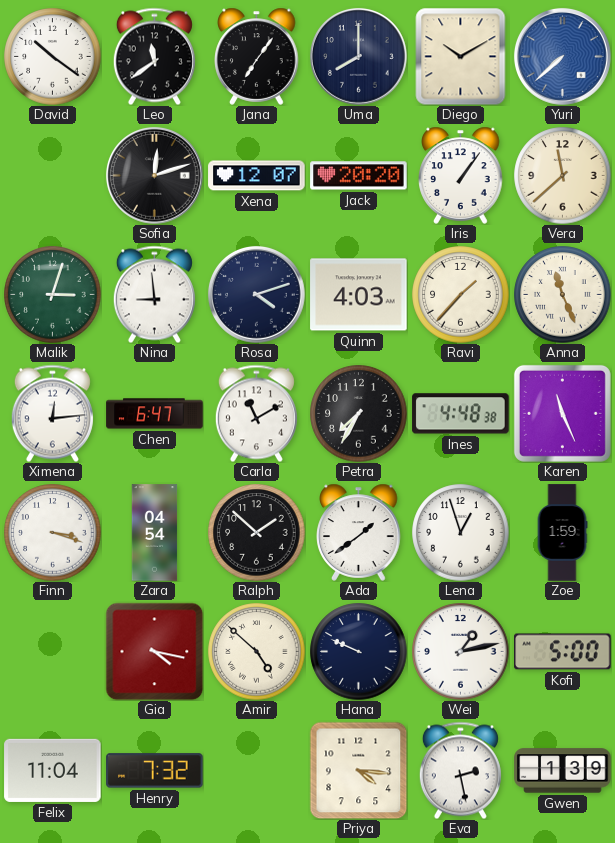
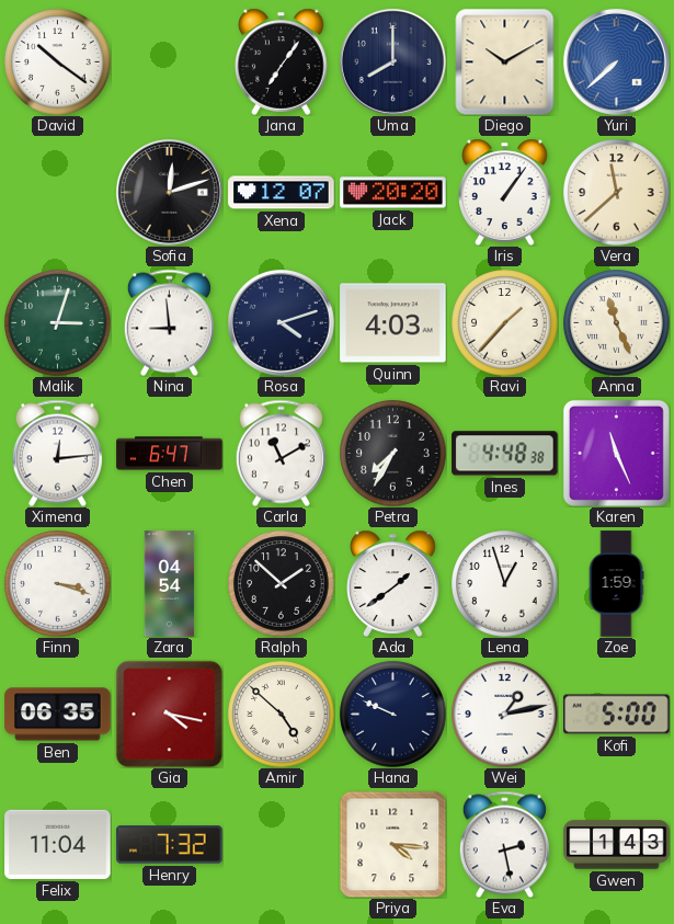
Leo: 11:39 -> none (154, 56)
Ben: none -> 06:35 (58, 715)
Gwen: 1:39 -> 1:43 (617, 845)
